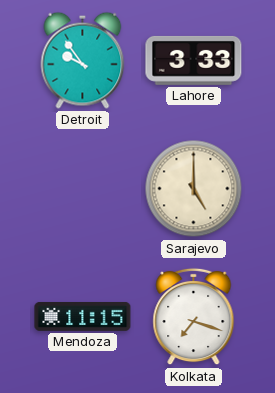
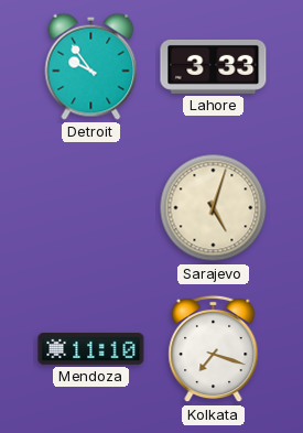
Sarajevo: 5:00 -> 5:03 (214, 208)
Mendoza: 11:15 -> 11:10 (91, 348)
